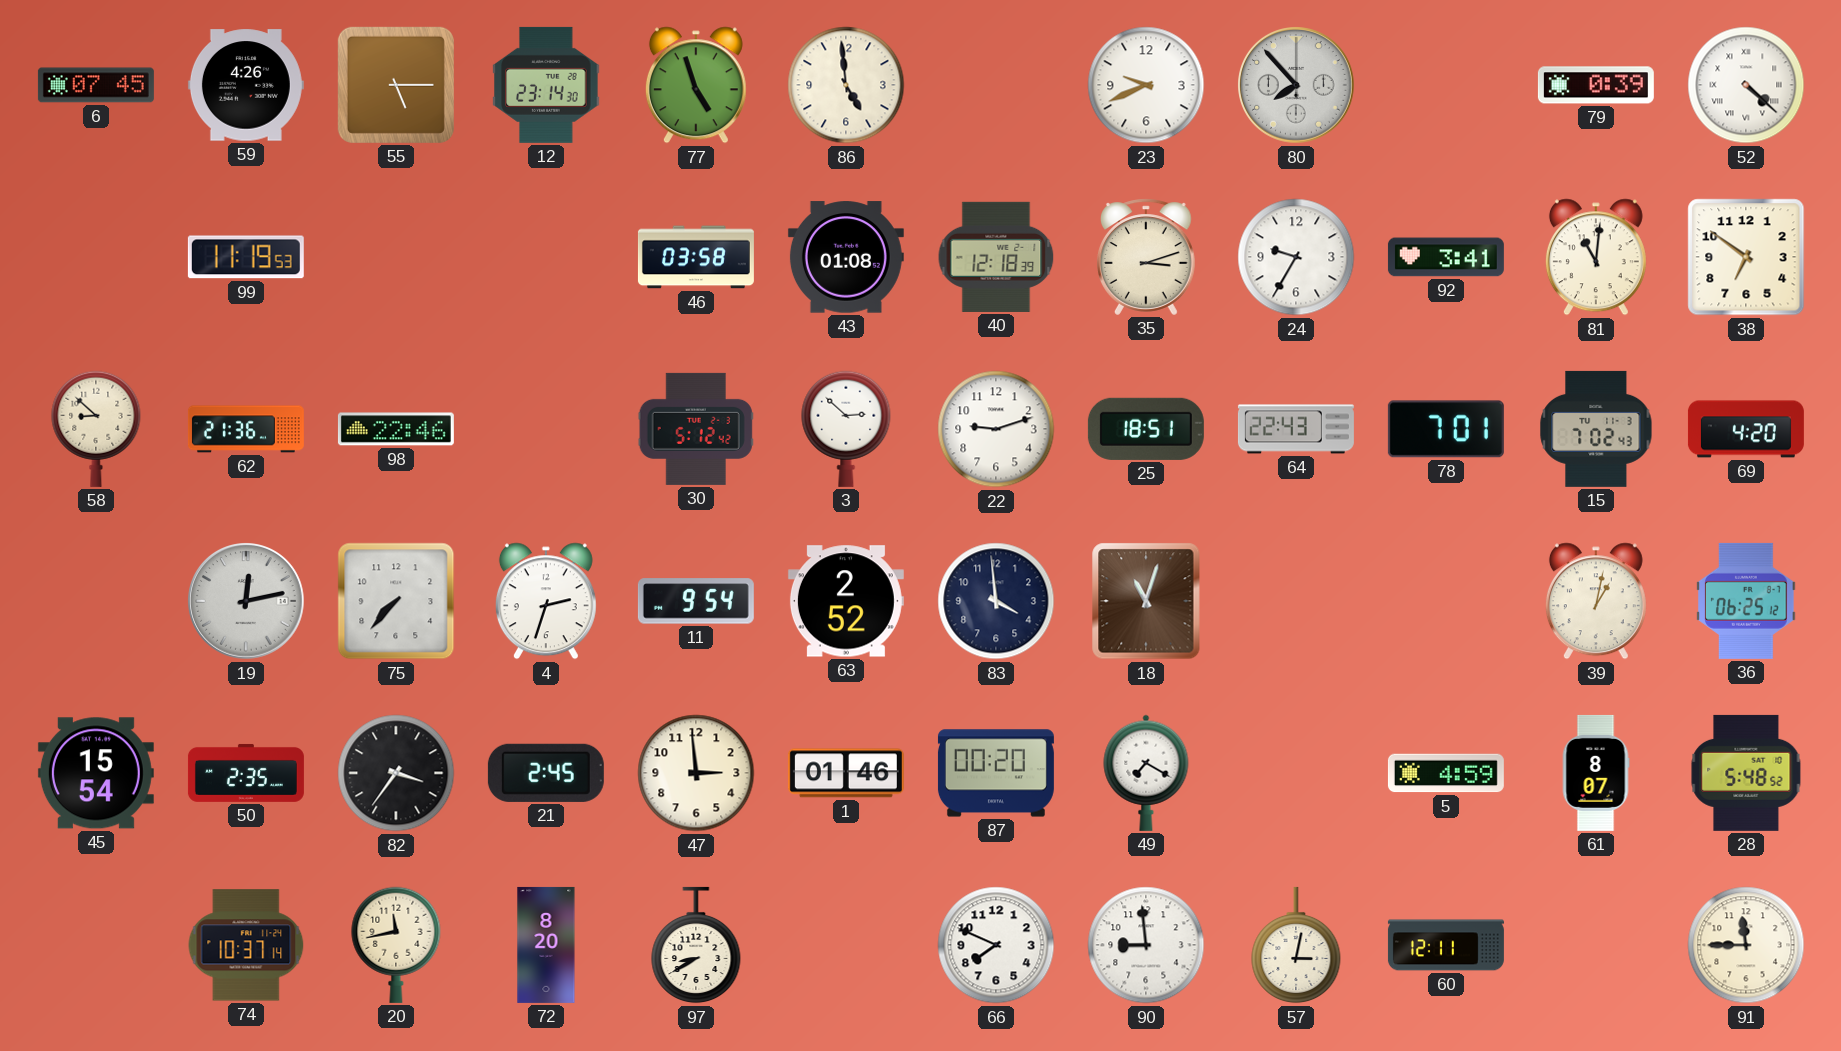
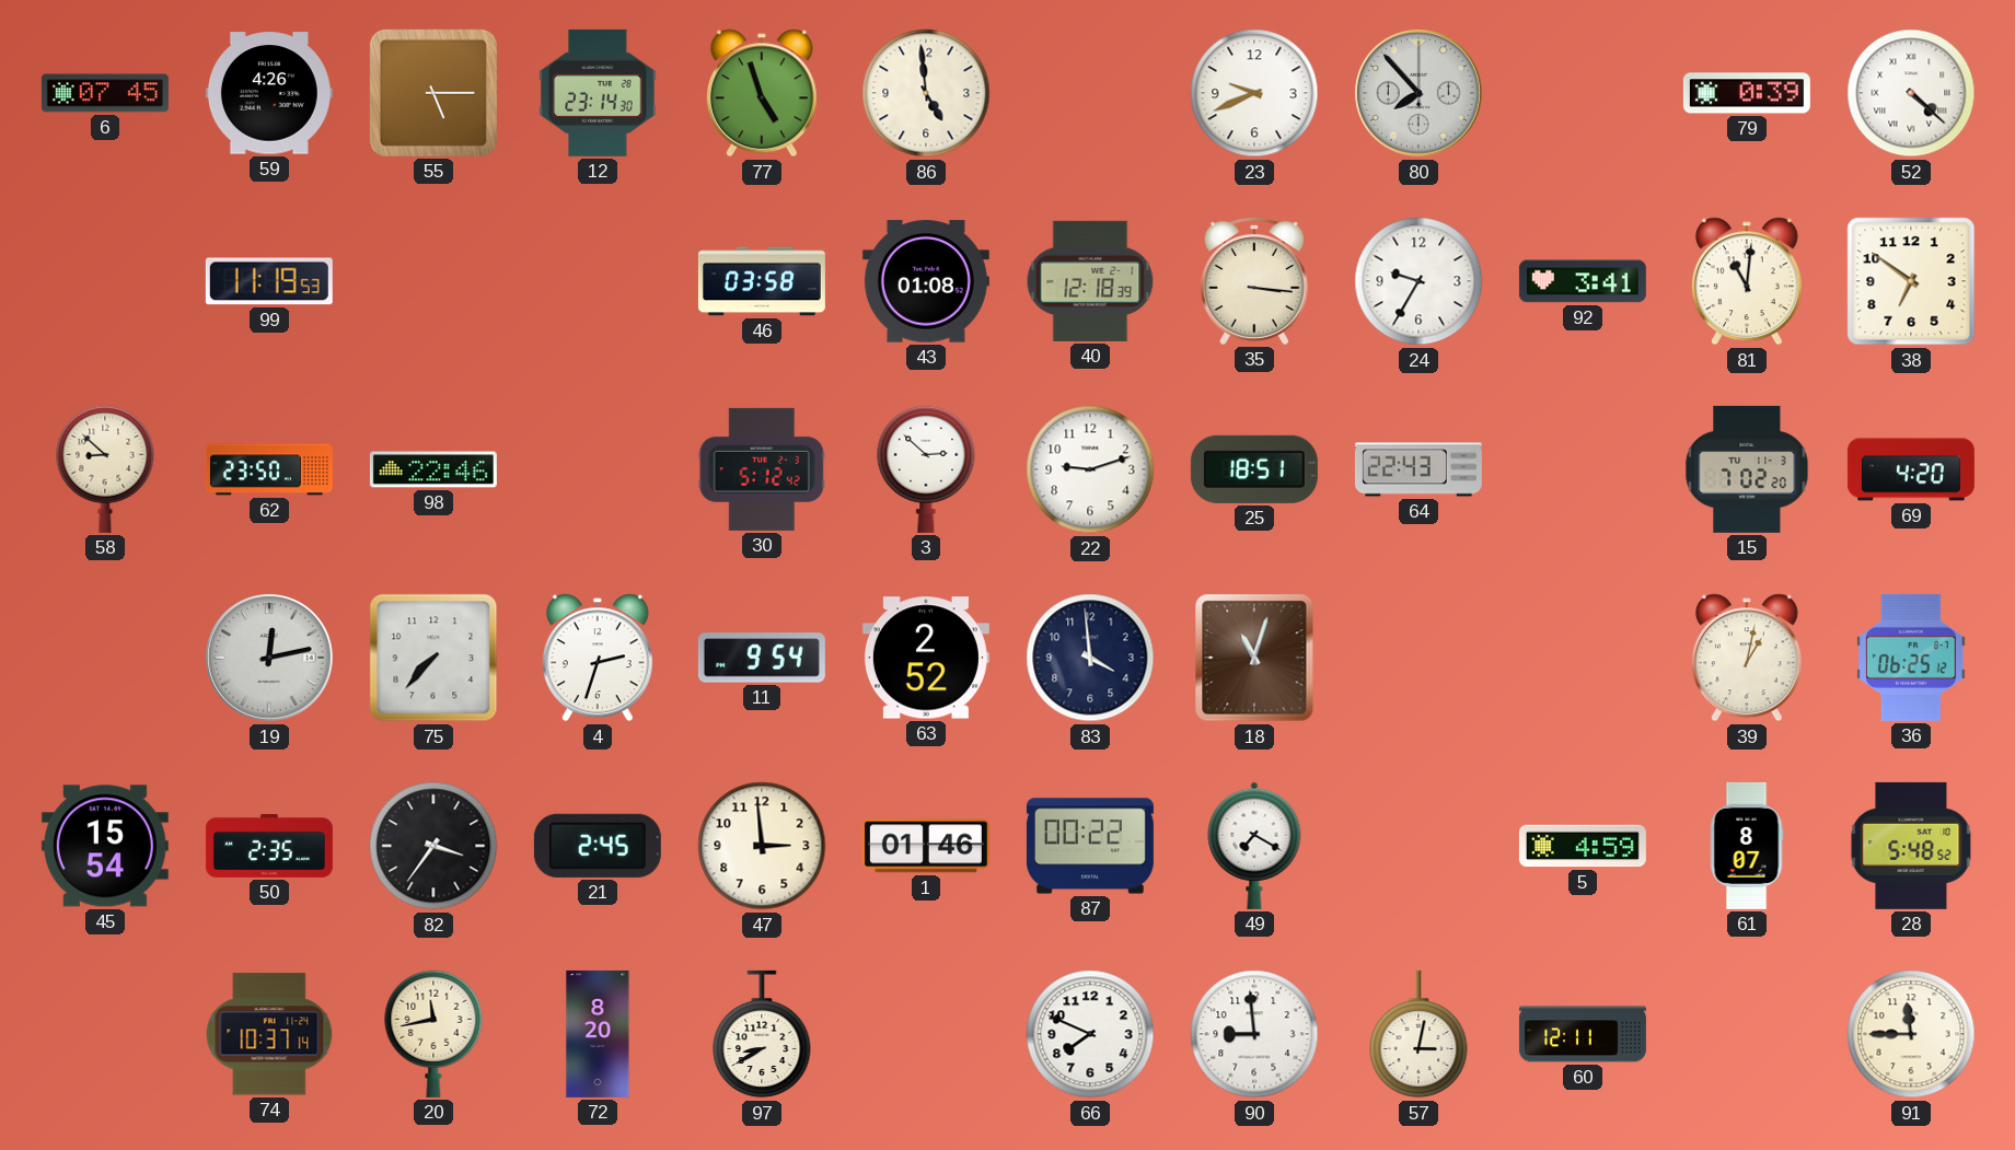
35: 3:12 -> 3:16 (1254, 281)
62: 21:36 -> 23:50 (269, 469)
78: 7:01 -> none (1446, 429)
15: 7:02:43 -> 7:02:20 (1747, 469)
87: 00:20 -> 00:22 (1090, 846)
